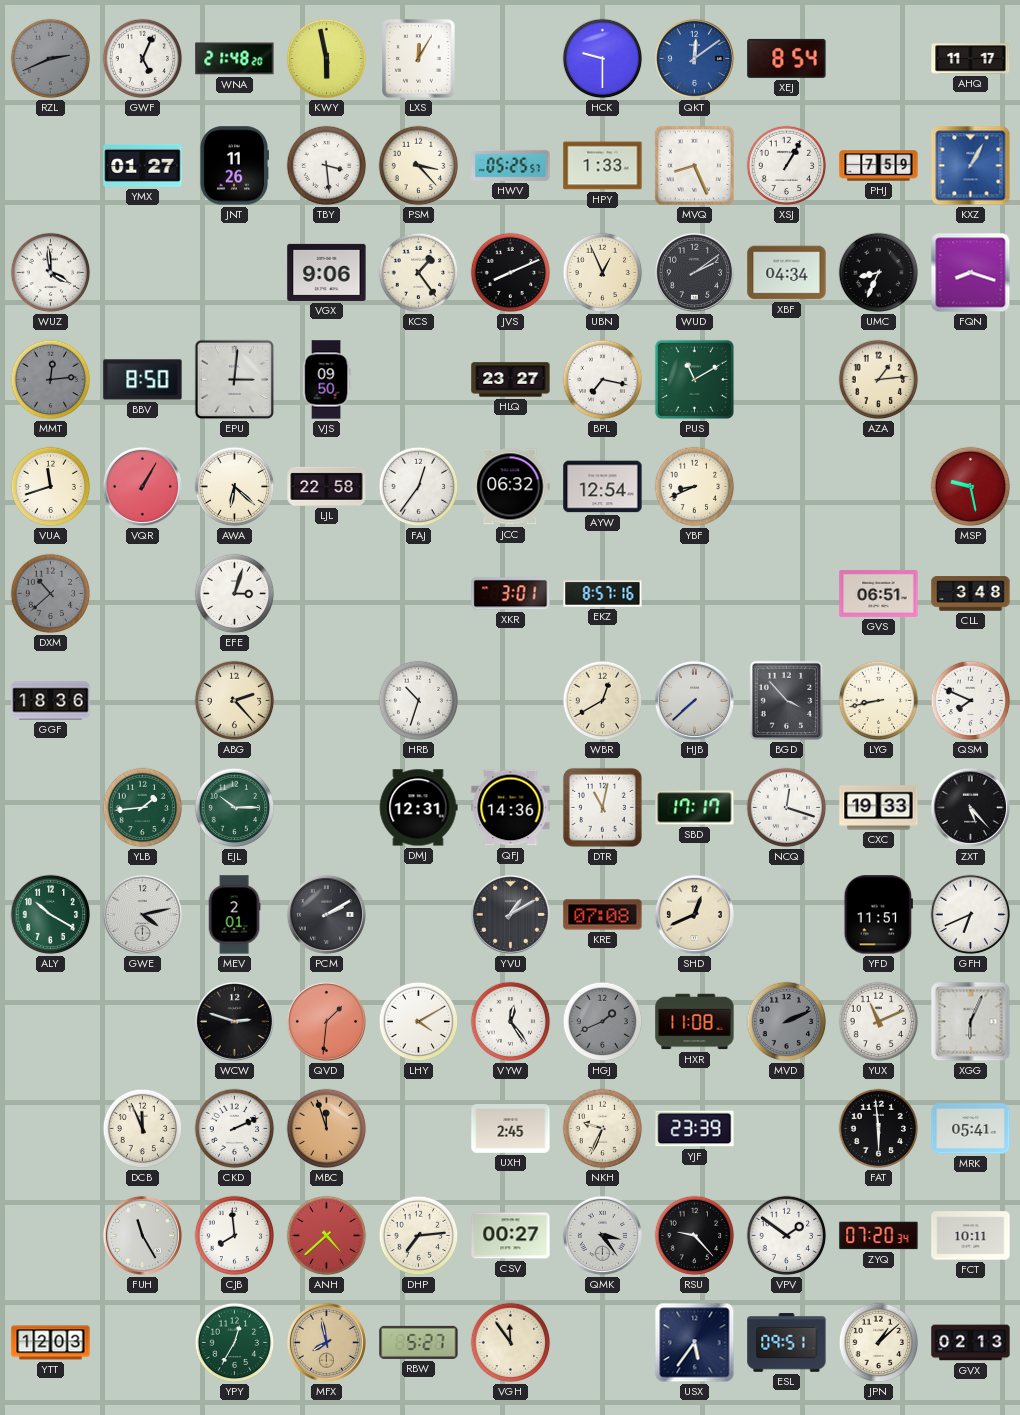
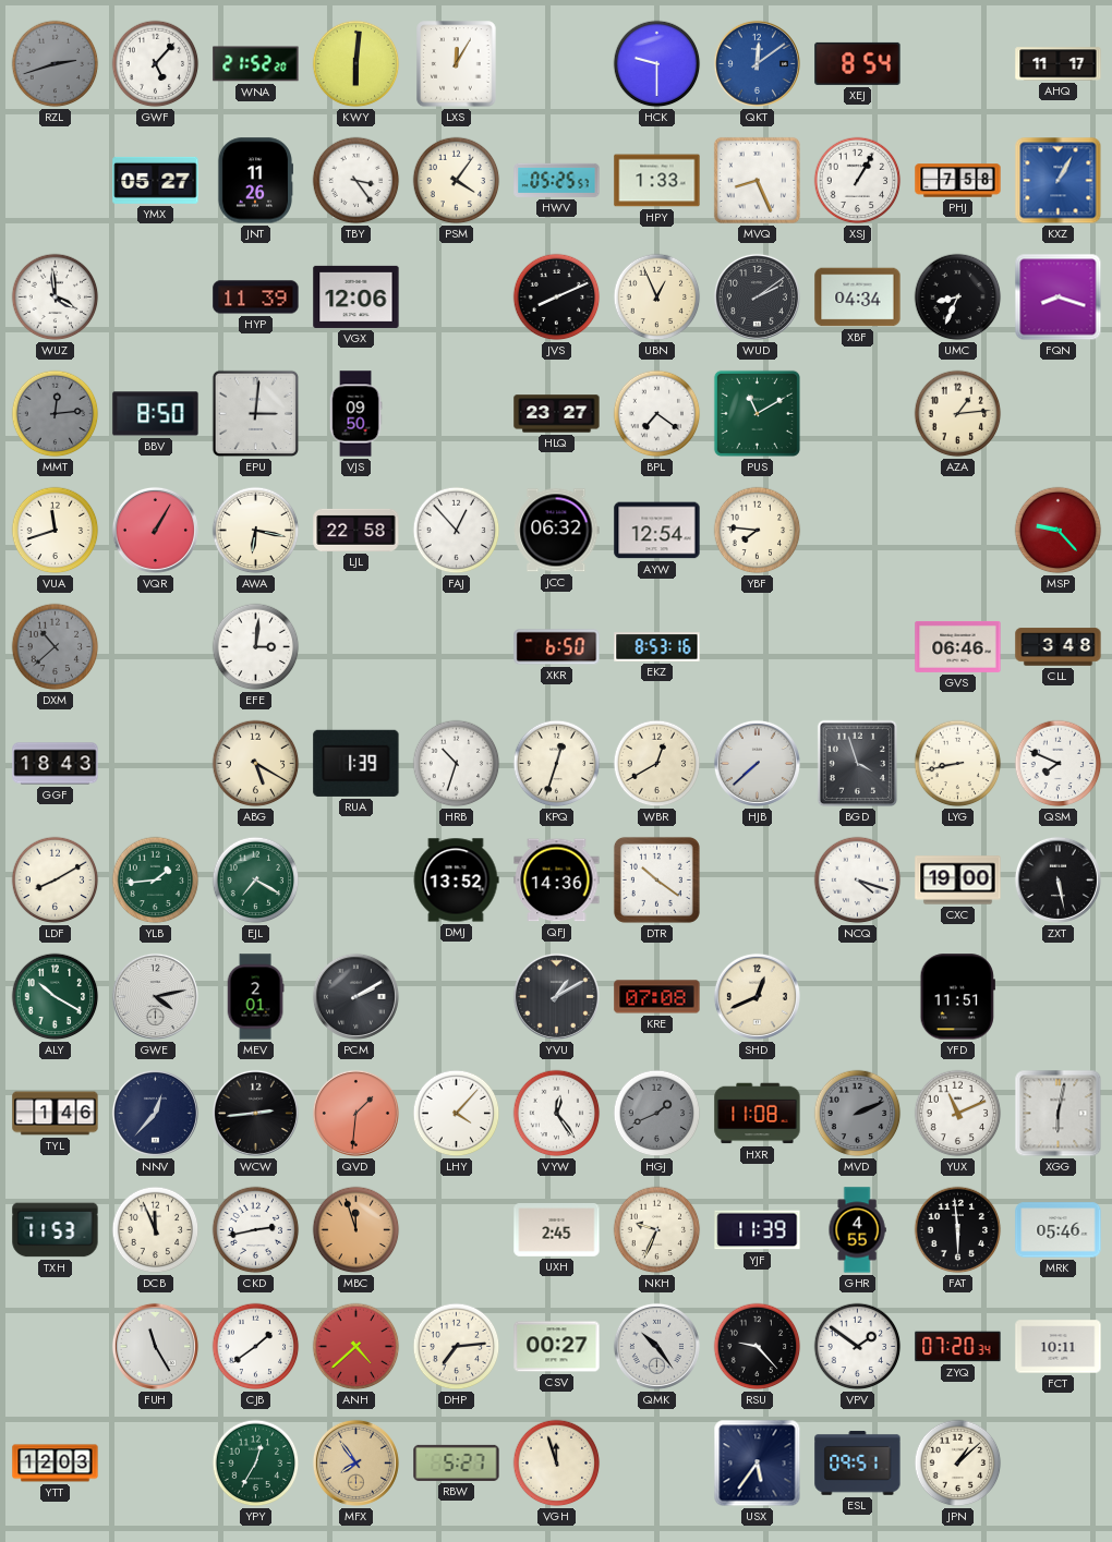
RZL: 2:41 -> 2:42 (56, 64)
GWF: 5:04 -> 5:07 (156, 64)
WNA: 21:48 -> 21:52 (256, 64)
KWY: 5:58 -> 6:01 (356, 64)
YMX: 01:27 -> 05:27 (156, 180)
TBY: 3:29 -> 3:24 (356, 181)
PSM: 3:23 -> 4:06 (457, 181)
PHJ: 7:59 -> 7:58 (958, 181)
HYP: none -> 11:39 (256, 298)
VGX: 9:06 -> 12:06 (356, 296)
KCS: 1:24 -> none (419, 273)
BPL: 7:17 -> 7:21 (657, 414)
AWA: 6:22 -> 6:17 (256, 531)
FAJ: 12:36 -> 12:53 (457, 531)
YBF: 8:41 -> 7:46 (758, 531)
MSP: 9:28 -> 9:23 (1059, 531)
EFE: 3:03 -> 3:01 (256, 647)
XKR: 3:01 -> 6:50 (557, 647)
EKZ: 8:57 -> 8:53 (657, 647)
GVS: 06:51 -> 06:46 (958, 646)
GGF: 18:36 -> 18:43 (56, 764)
ABG: 2:23 -> 5:20 (256, 764)
RUA: none -> 1:39 (356, 763)
KPQ: none -> 12:33 (557, 764)
BGD: 3:53 -> 3:57 (858, 764)
LDF: none -> 8:10 (56, 881)
EJL: 10:15 -> 7:20 (256, 881)
DMJ: 12:31 -> 13:52 (456, 881)
DTR: 11:02 -> 10:21 (656, 879)
SBD: 17:17 -> none (695, 808)
NCQ: 12:18 -> 4:18 (858, 881)
CXC: 19:33 -> 19:00 (958, 881)
ZXT: 5:23 -> 5:28 (1057, 879)
GFH: 6:41 -> none (971, 915)
TYL: none -> 1:46 (56, 1114)
NNV: none -> 12:37 (155, 1113)
WCW: 2:48 -> 2:44 (255, 1113)
LHY: 4:10 -> 4:07 (457, 1114)
XGG: 6:04 -> 6:02 (1059, 1114)
TXH: none -> 11:53 (56, 1230)
CKD: 2:11 -> 2:43 (256, 1230)
YJF: 23:39 -> 11:39 (758, 1230)
GHR: none -> 4:55 (857, 1230)
MRK: 05:41 -> 05:46 (1059, 1230)
CJB: 7:59 -> 1:39 (256, 1347)
QMK: 3:24 -> 10:24 (656, 1346)
MFX: 7:58 -> 7:54 (355, 1462)
VGH: 11:54 -> 11:57 (557, 1464)
GVX: 02:13 -> none (971, 1343)
